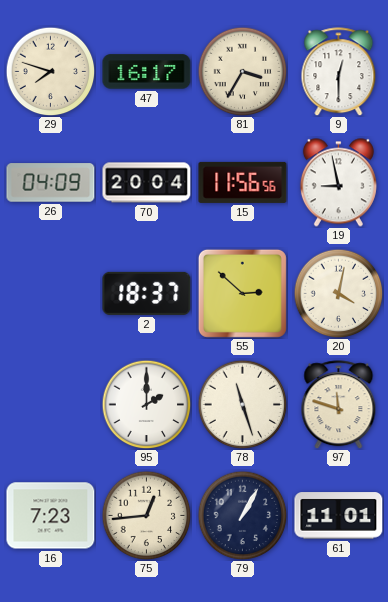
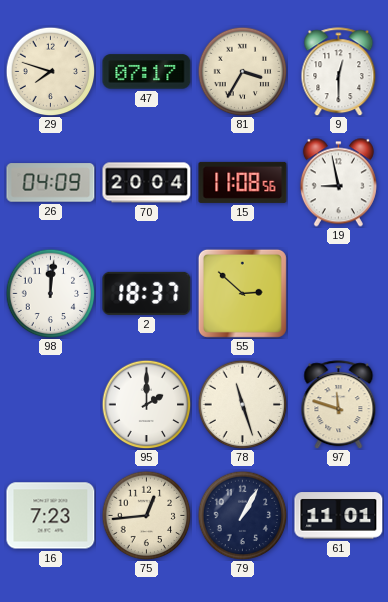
47: 16:17 -> 07:17 (147, 72)
15: 11:56 -> 11:08 (243, 182)
98: none -> 12:01 (50, 293)
20: 4:02 -> none (338, 293)
